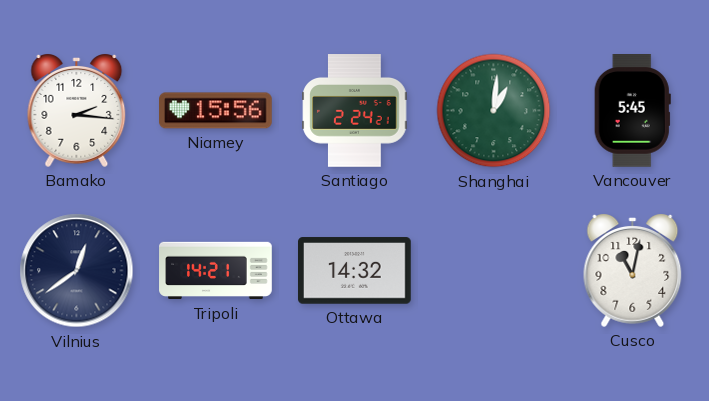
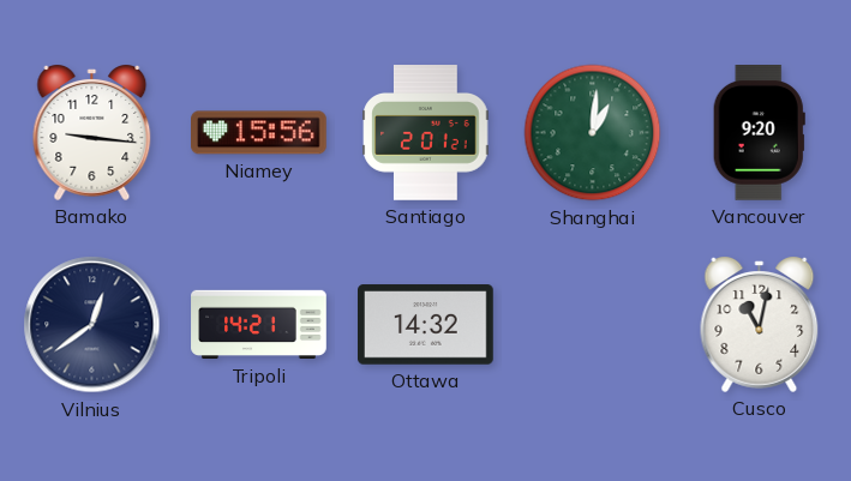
Bamako: 2:16 -> 9:16 (92, 132)
Santiago: 2:24 -> 2:01 (426, 133)
Vancouver: 5:45 -> 9:20 (759, 133)
